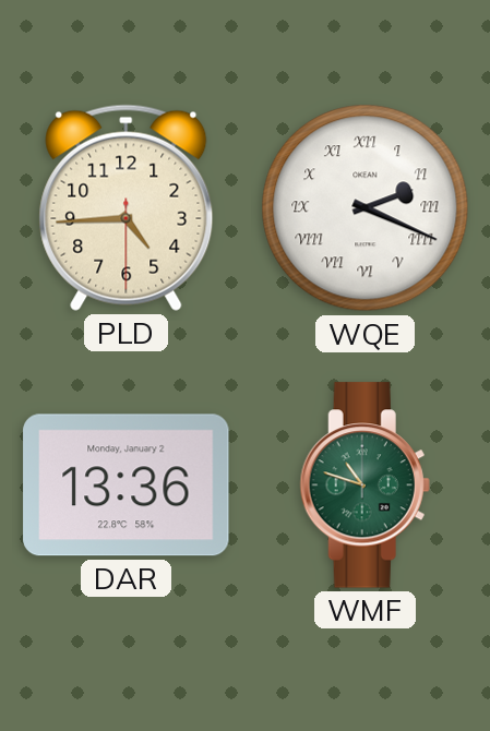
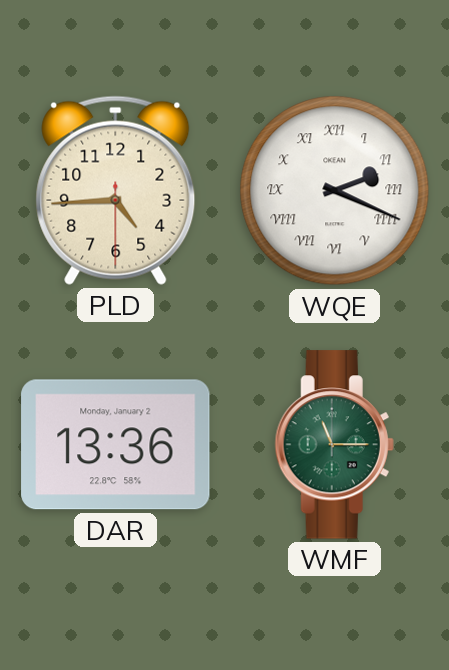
WMF: 10:48 -> 11:15 (334, 445)
